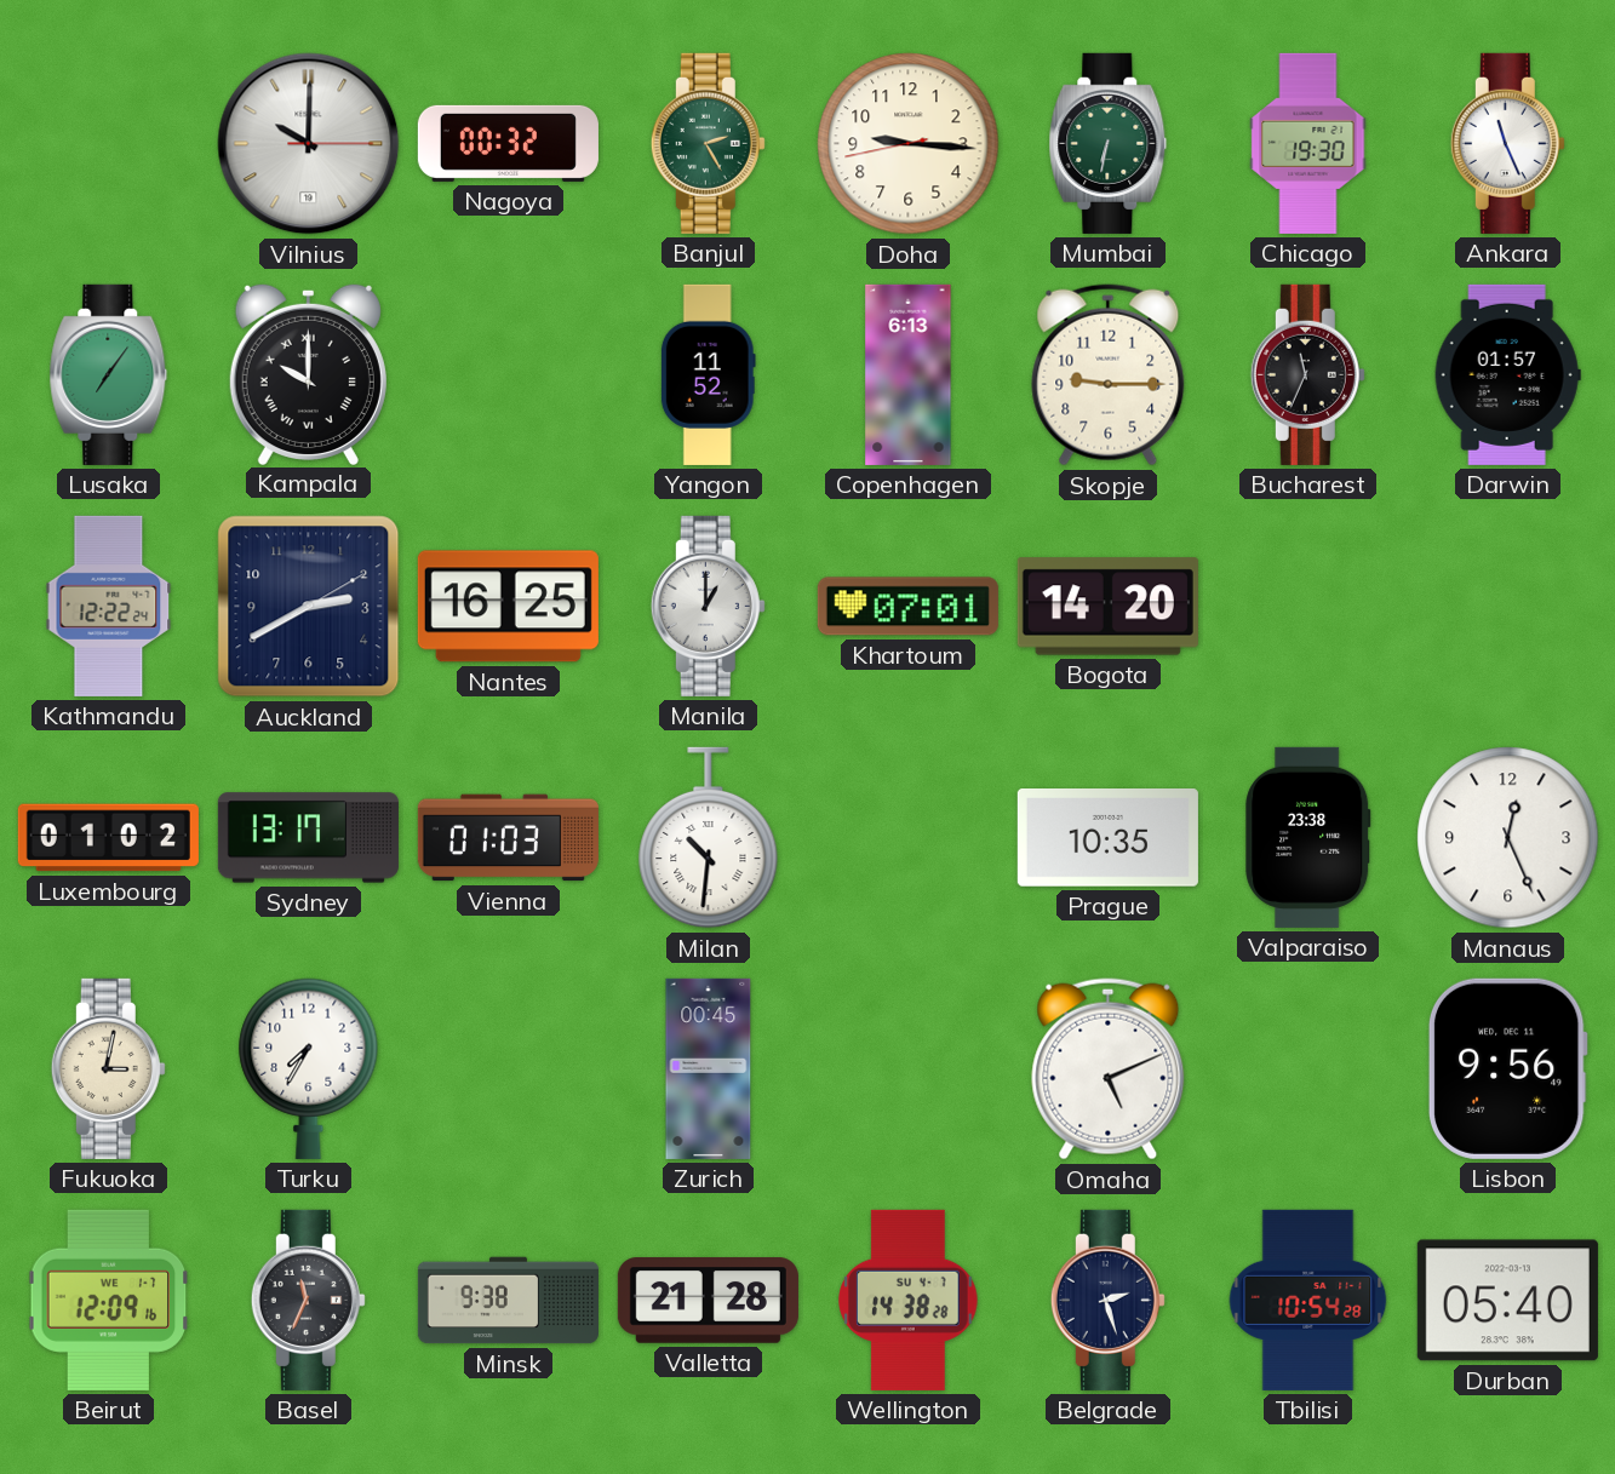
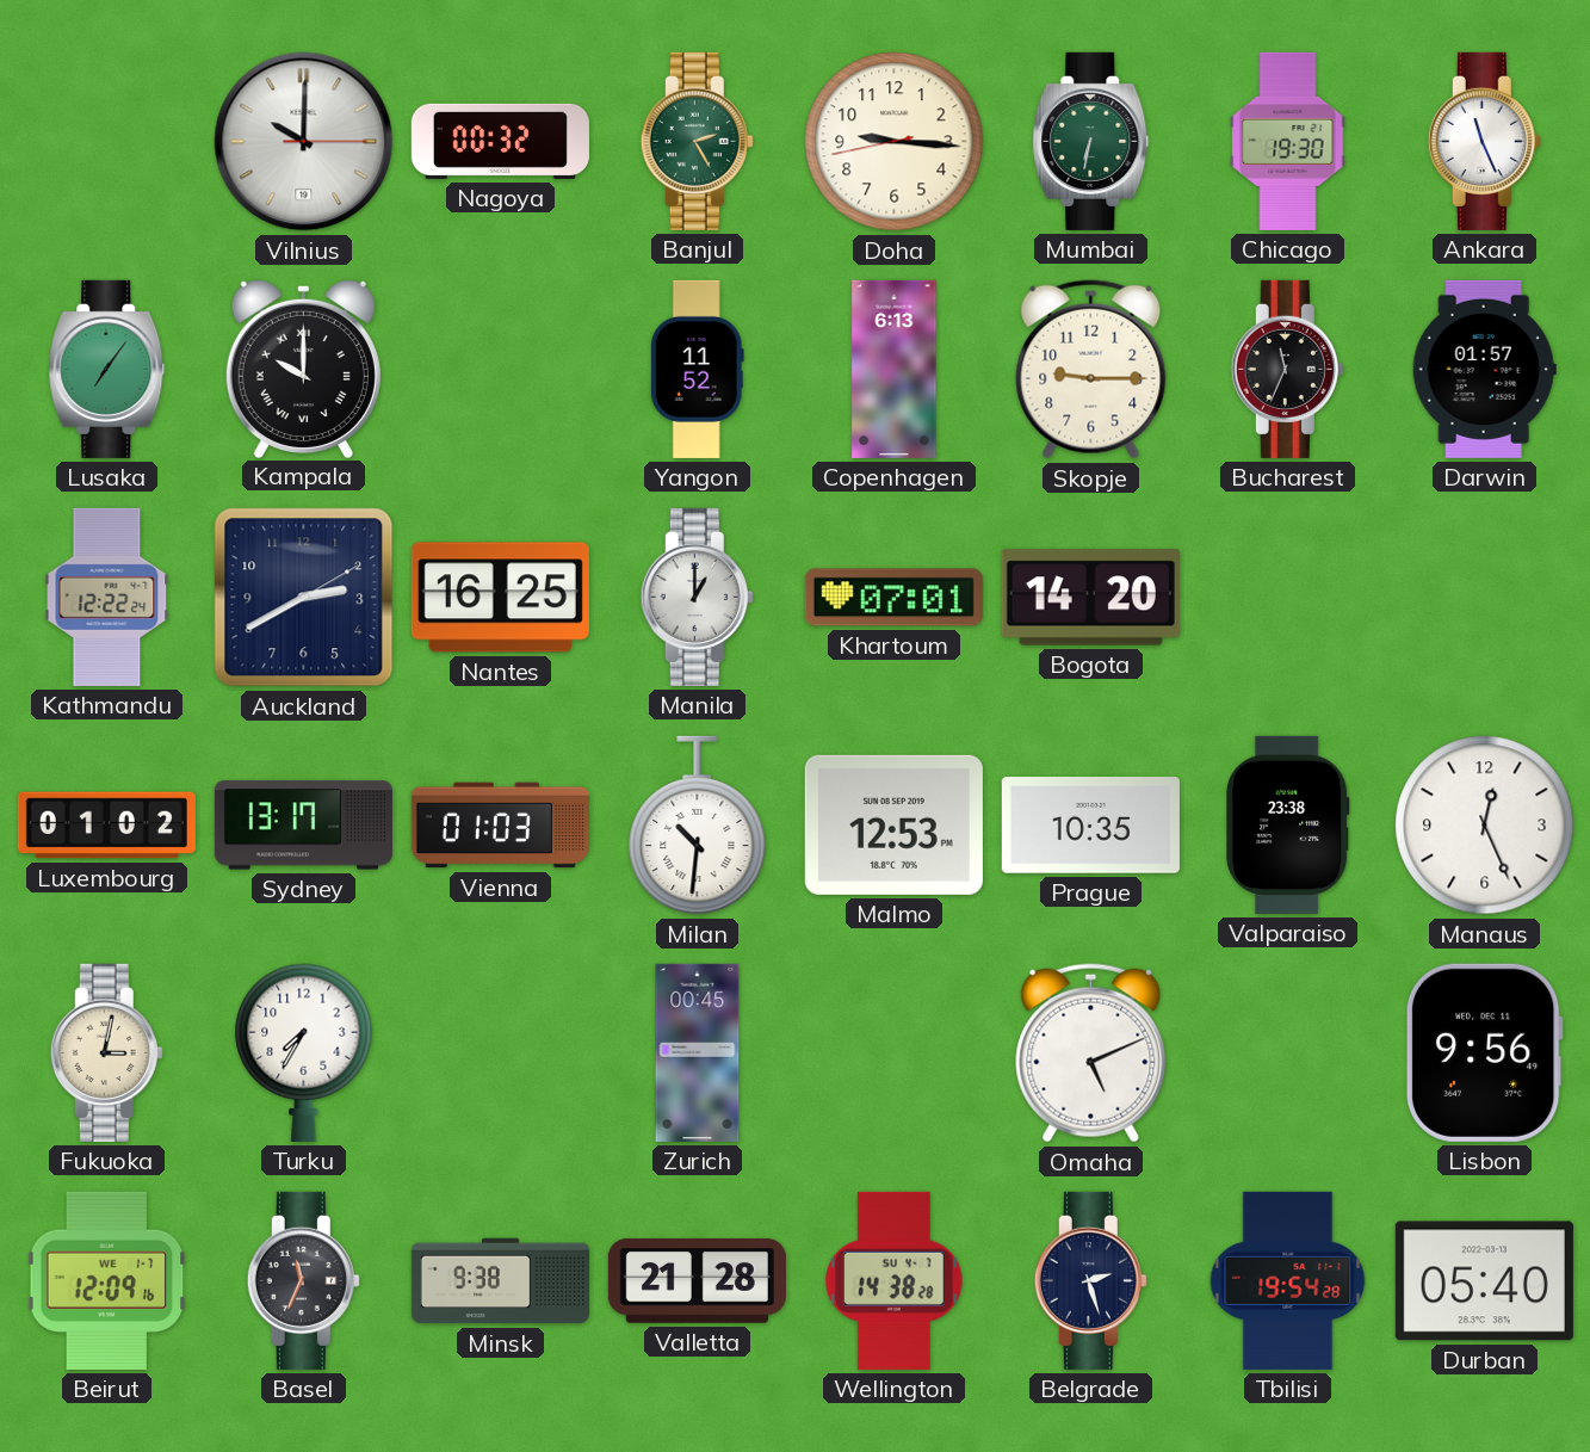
Malmo: none -> 12:53 (893, 824)
Tbilisi: 10:54 -> 19:54 (1288, 1280)
